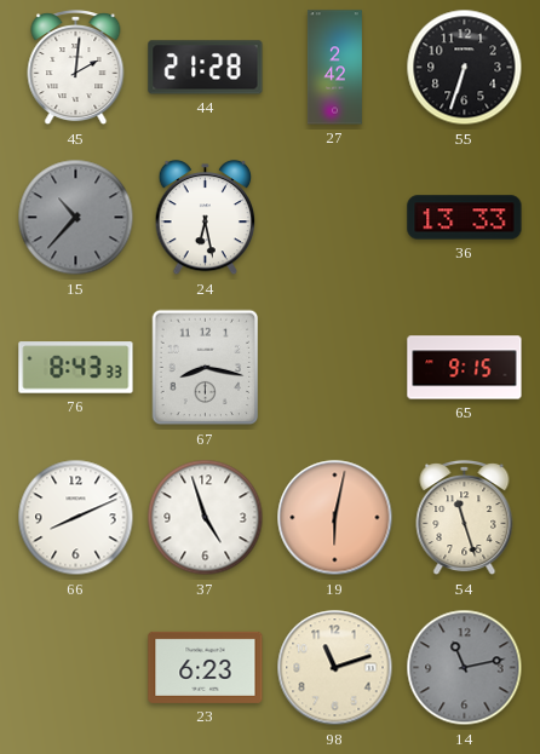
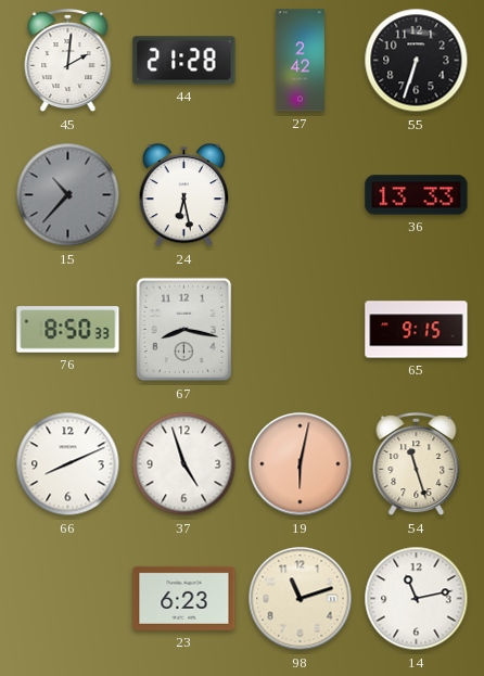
76: 8:43 -> 8:50 (68, 330)
14 dial: grey -> white (417, 599)
